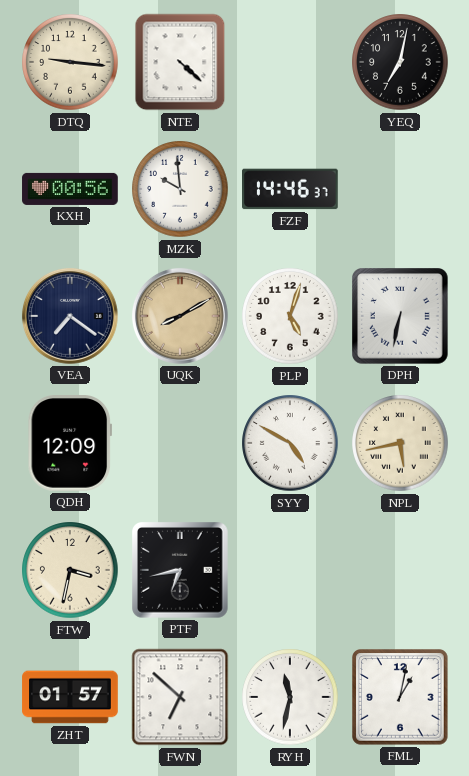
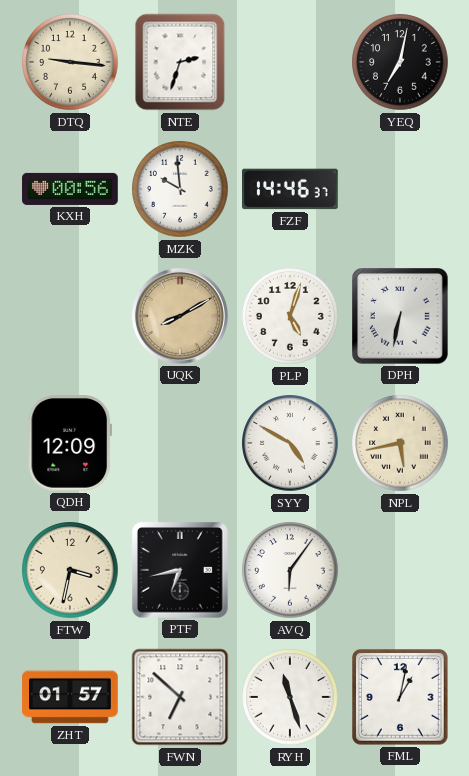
NTE: 4:22 -> 2:33 (180, 62)
VEA: 7:21 -> none (70, 316)
AVQ: none -> 6:06 (290, 570)
RYH: 11:32 -> 11:27 (290, 697)
